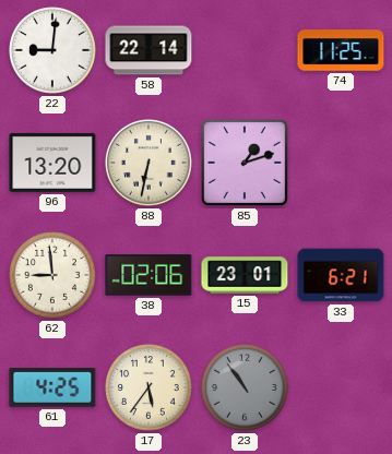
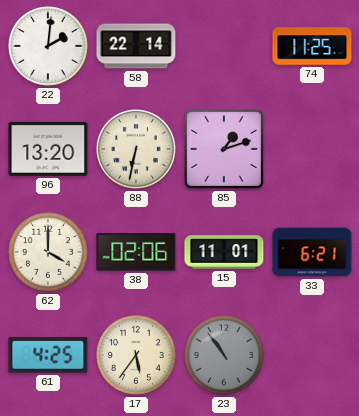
22: 9:01 -> 2:01 (49, 47)
62: 8:59 -> 4:00 (49, 253)
15: 23:01 -> 11:01 (224, 252)
